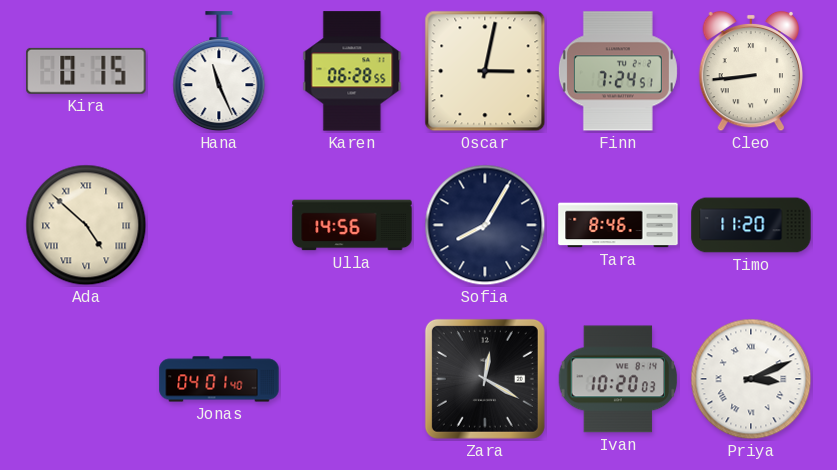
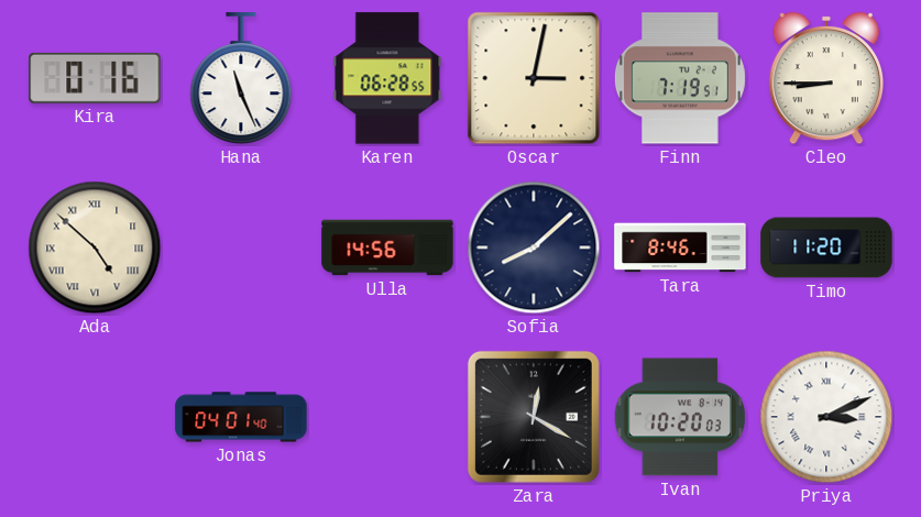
Kira: 0:15 -> 0:16 (95, 78)
Finn: 7:24 -> 7:19 (680, 78)
Cleo: 8:44 -> 8:45 (825, 78)
Sofia: 8:05 -> 8:08 (534, 248)
